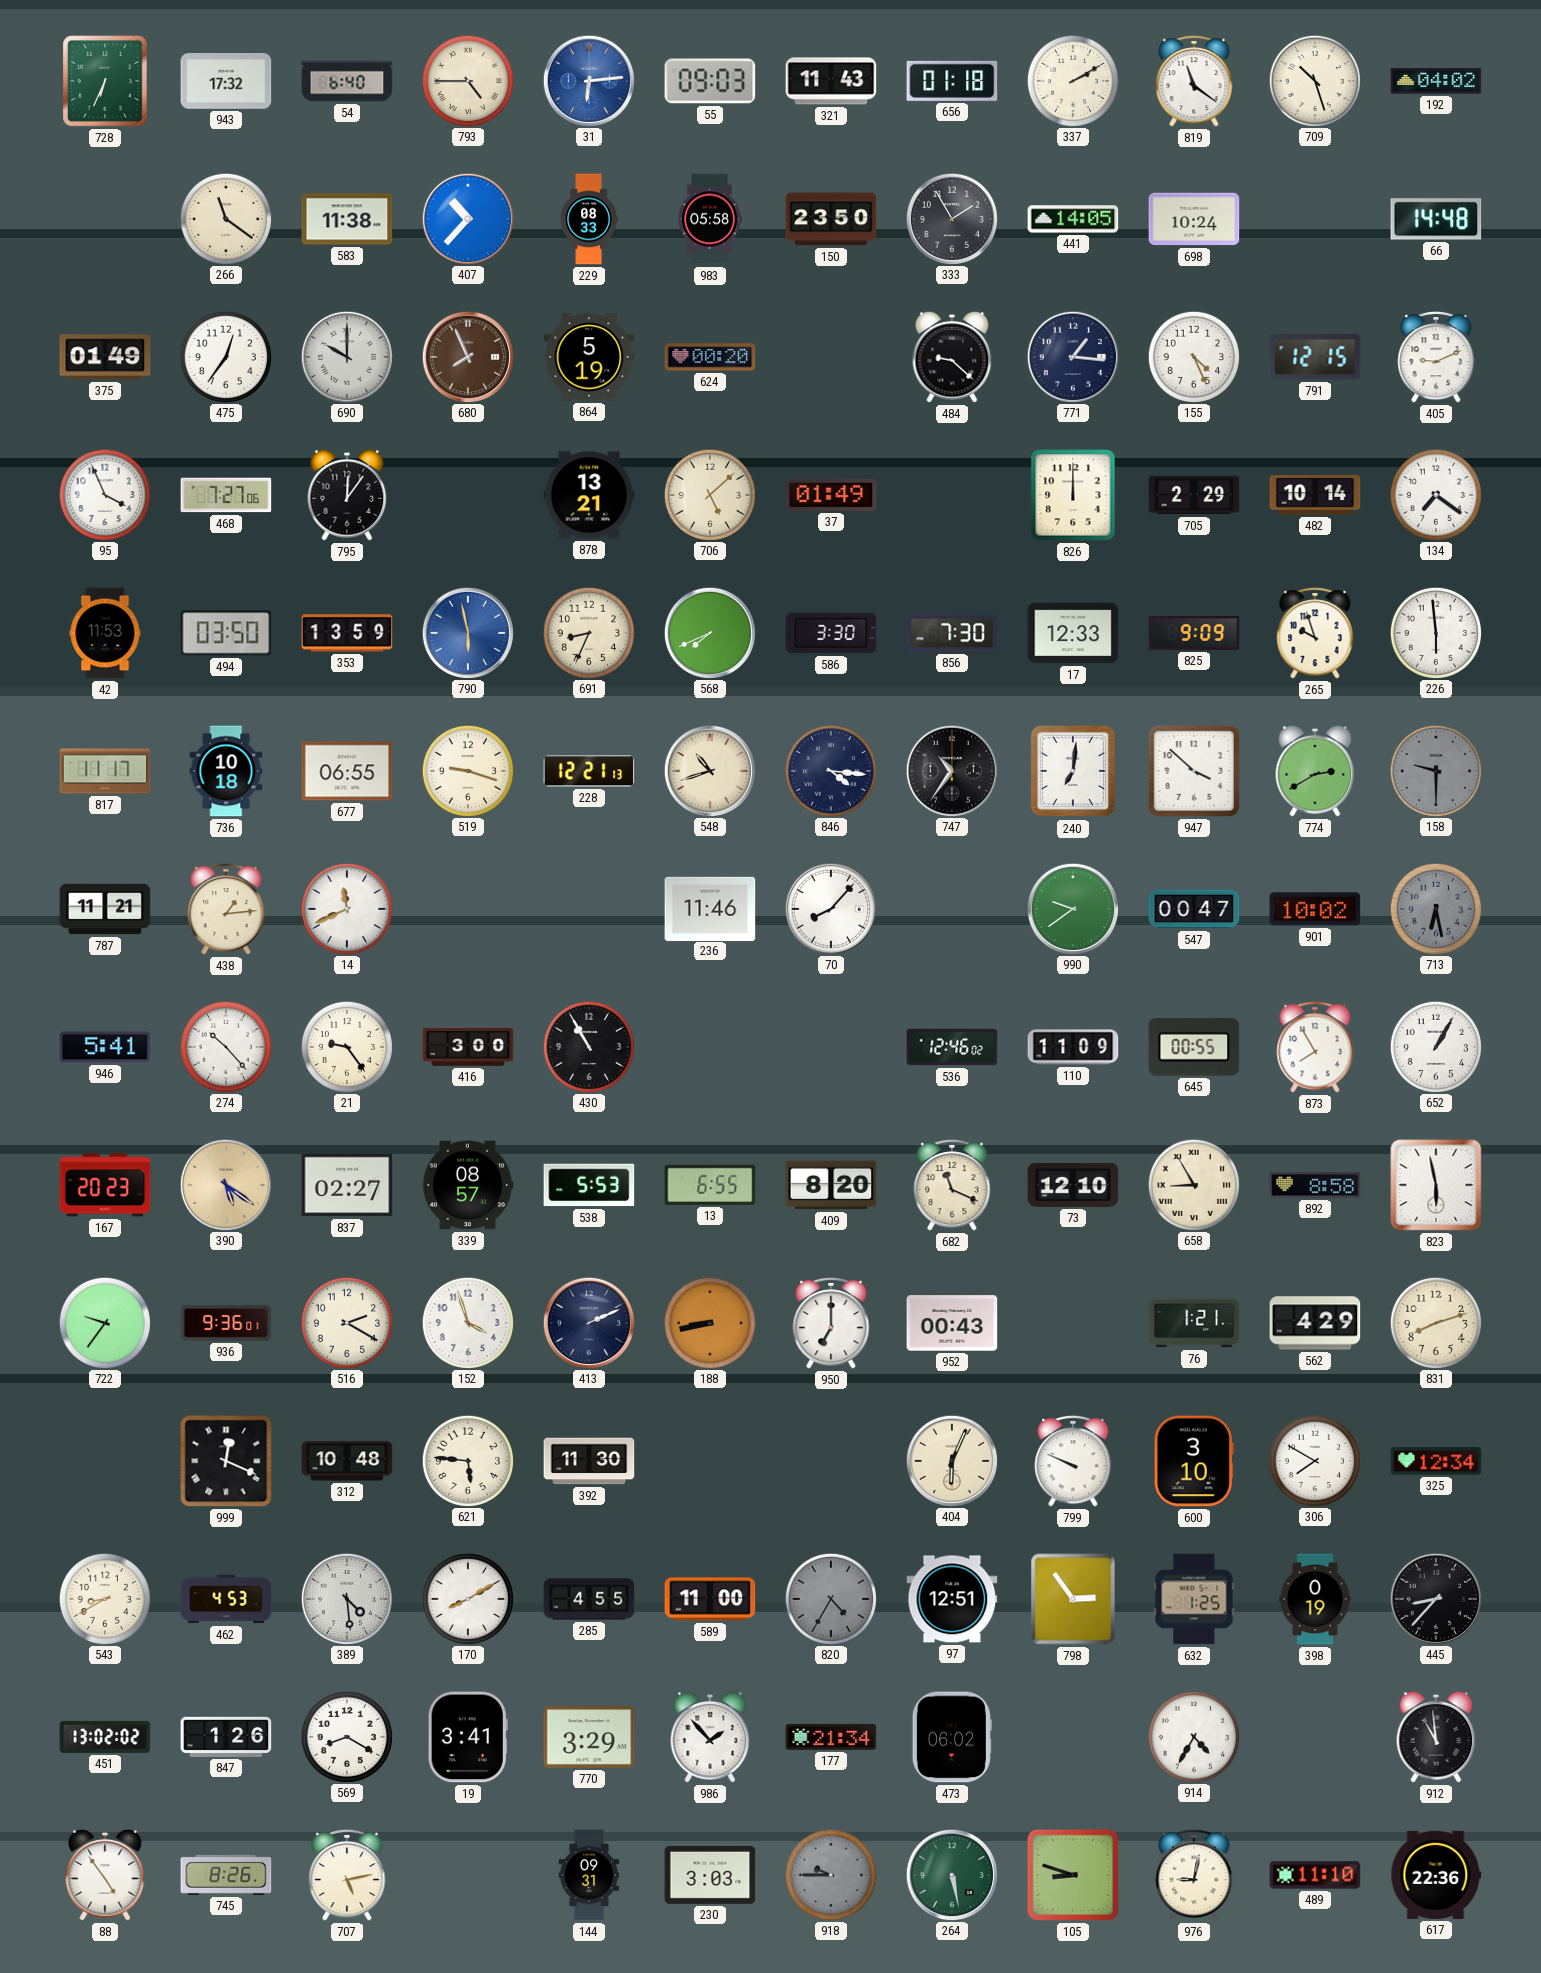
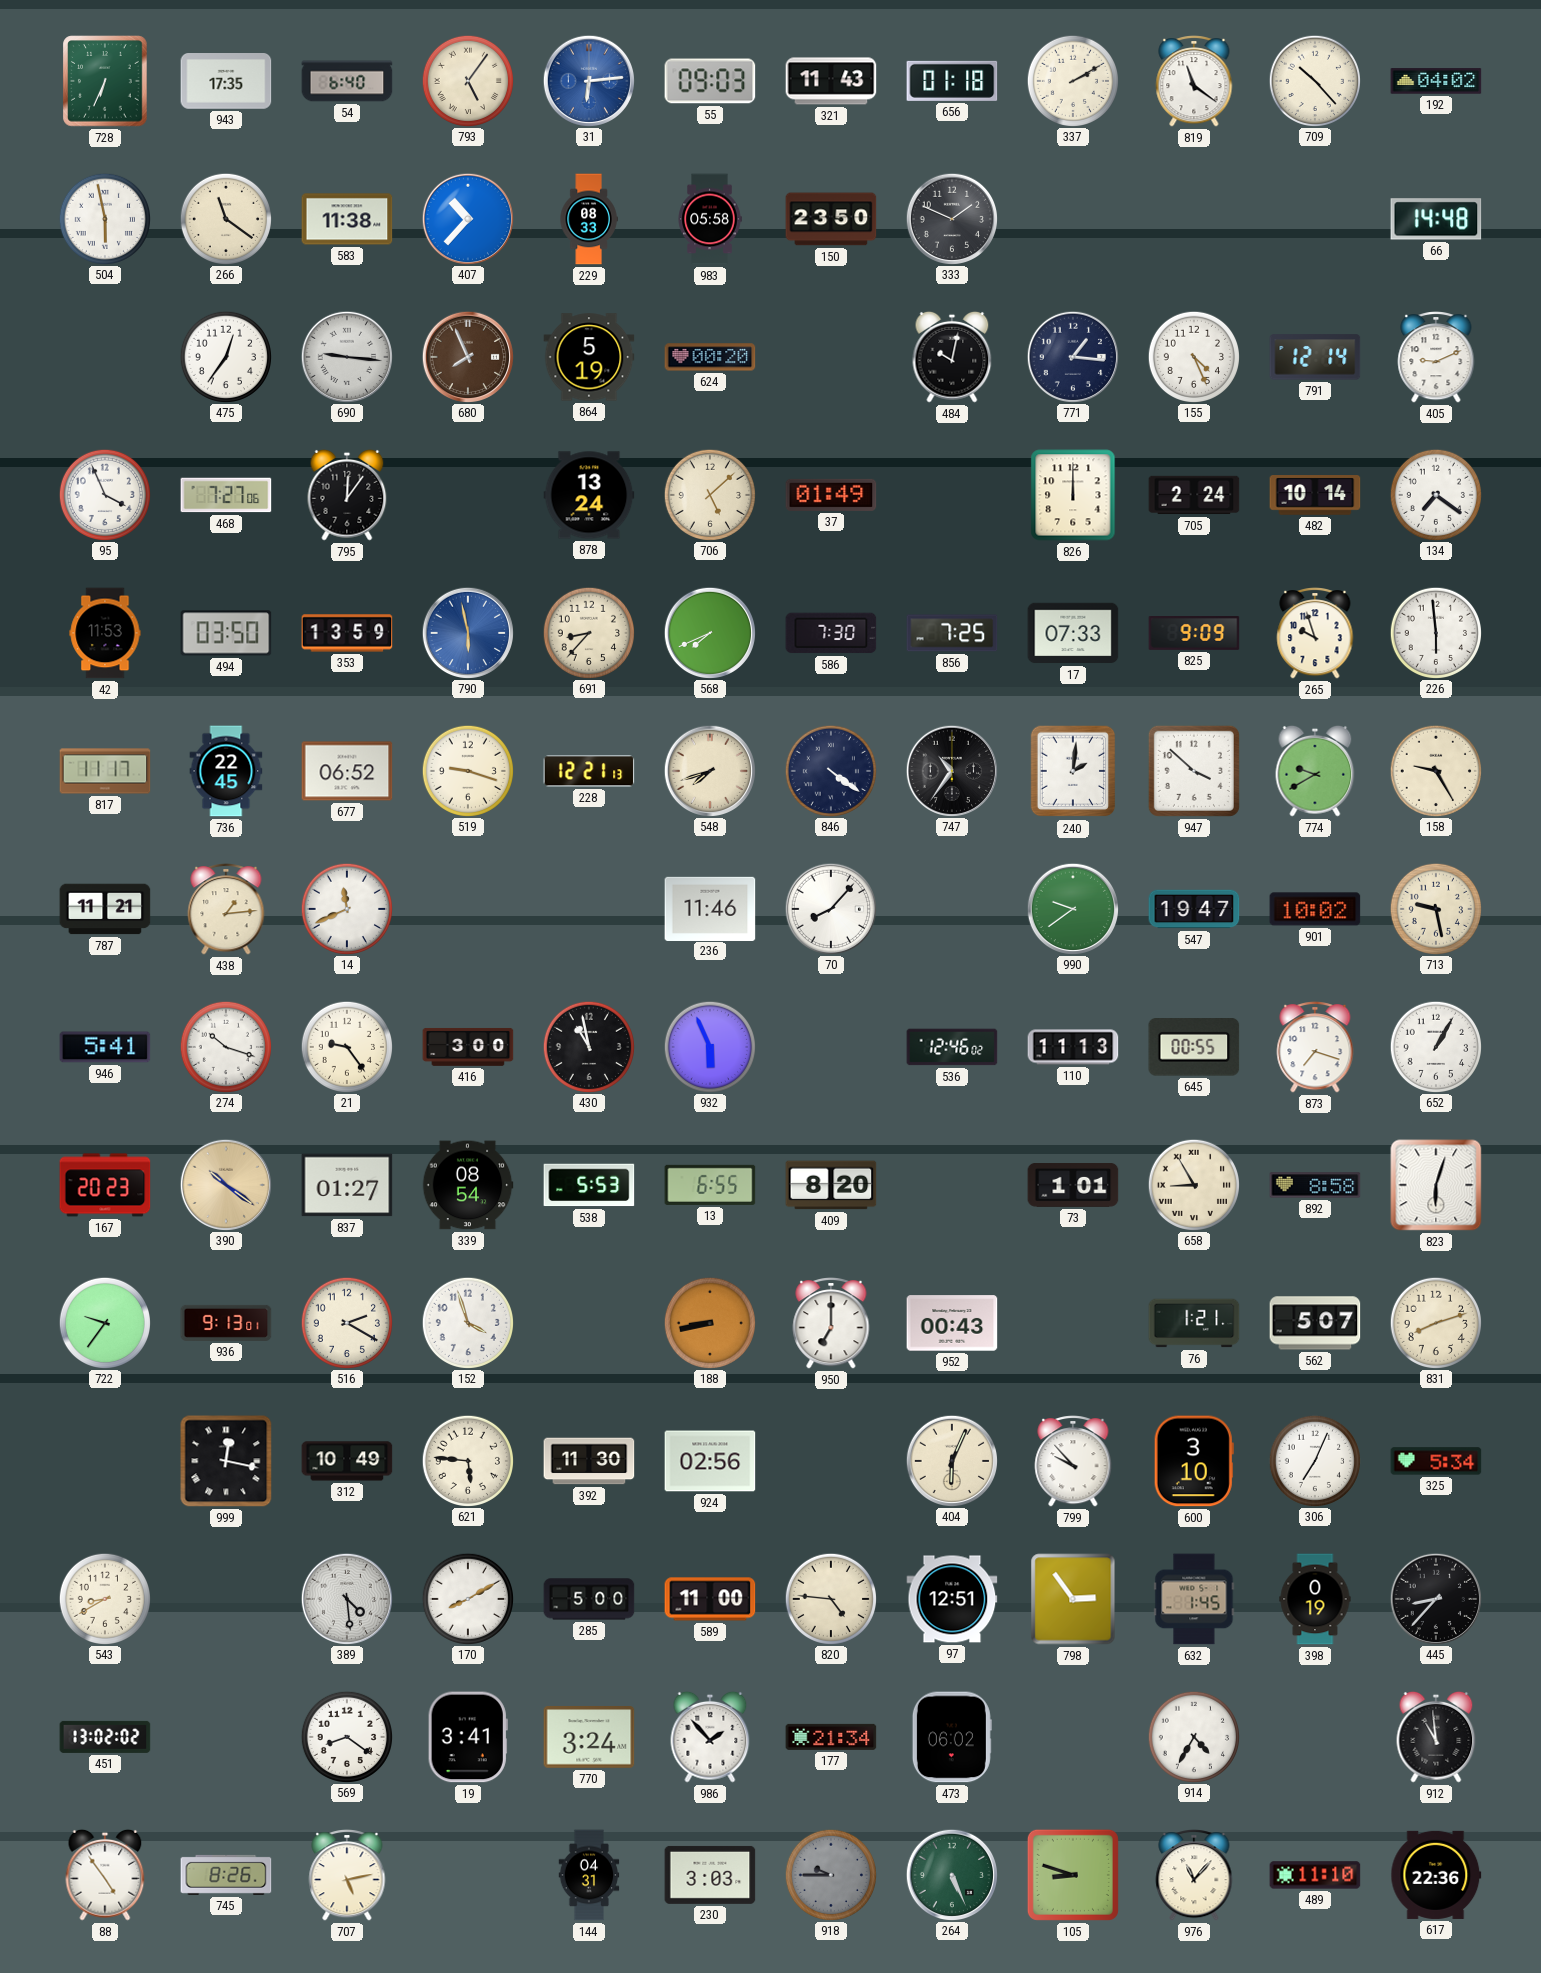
943: 17:32 -> 17:35 (226, 82)
793: 4:45 -> 5:06 (467, 80)
709: 10:27 -> 10:23 (1314, 80)
504: none -> 5:58 (104, 218)
333: 1:55 -> 1:49 (951, 218)
441: 14:05 -> none (1073, 219)
698: 10:24 -> none (1194, 219)
375: 01:49 -> none (105, 357)
690: 10:00 -> 9:16 (346, 356)
484: 9:22 -> 10:02 (952, 357)
791: 12:15 -> 12:14 (1315, 357)
878: 13:21 -> 13:24 (589, 495)
705: 2:29 -> 2:24 (1194, 495)
691: 8:34 -> 8:37 (588, 632)
586: 3:30 -> 7:30 (831, 633)
856: 7:30 -> 7:25 (952, 633)
17: 12:33 -> 07:33 (1073, 633)
736: 10:18 -> 22:45 (226, 771)
677: 06:55 -> 06:52 (347, 771)
548: 10:42 -> 7:42 (709, 770)
846: 4:16 -> 4:21 (830, 770)
240: 7:01 -> 2:01 (1073, 771)
774: 2:40 -> 9:40 (1315, 771)
158: 9:30 -> 9:25 (1435, 770)
158 dial: grey -> cream (1435, 770)
547: 00:47 -> 19:47 (1194, 909)
713: 6:28 -> 9:28 (1435, 908)
713 dial: grey -> cream (1435, 908)
274: 10:23 -> 10:18 (225, 1046)
430: 10:55 -> 10:58 (588, 1046)
932: none -> 5:56 (709, 1046)
110: 11:09 -> 11:13 (1073, 1047)
873: 7:55 -> 7:18 (1315, 1048)
390: 5:21 -> 10:21 (225, 1184)
837: 02:27 -> 01:27 (347, 1185)
339: 08:57 -> 08:54 (468, 1185)
682: 11:19 -> none (952, 1186)
73: 12:10 -> 1:01 (1073, 1186)
823: 5:58 -> 6:03 (1436, 1185)
936: 9:36 -> 9:13 (226, 1323)
413: 2:11 -> none (588, 1322)
562: 4:29 -> 5:07 (1315, 1323)
999: 12:19 -> 12:17 (226, 1461)
312: 10:48 -> 10:49 (347, 1461)
924: none -> 02:56 (710, 1461)
799: 9:49 -> 9:53 (1073, 1462)
306: 7:50 -> 7:04 (1314, 1460)
325: 12:34 -> 5:34 (1436, 1461)
462: 4:53 -> none (226, 1599)
285: 4:55 -> 5:00 (589, 1599)
820: 4:35 -> 4:46 (830, 1598)
820 dial: grey -> cream (830, 1598)
632: 1:25 -> 1:45 (1194, 1599)
847: 1:26 -> none (226, 1737)
569: 8:20 -> 8:21 (346, 1736)
770: 3:29 -> 3:24 (589, 1738)
144: 09:31 -> 04:31 (589, 1875)
264: 5:28 -> 5:26 (951, 1874)
976: 9:02 -> 11:07 (1194, 1876)
